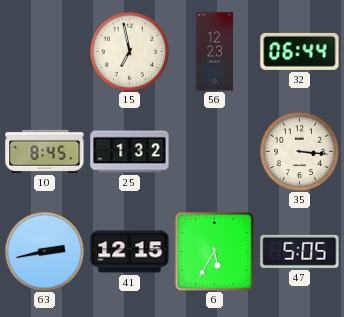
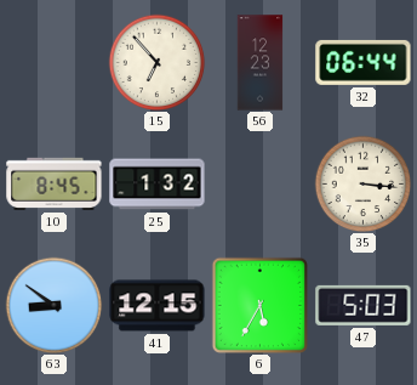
15: 6:58 -> 6:53 (156, 62)
63: 2:43 -> 8:51 (53, 305)
47: 5:05 -> 5:03 (364, 305)
